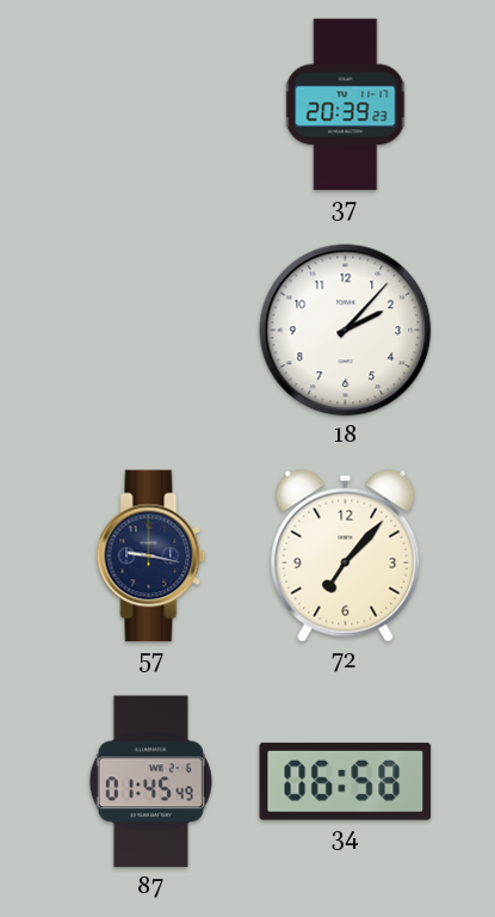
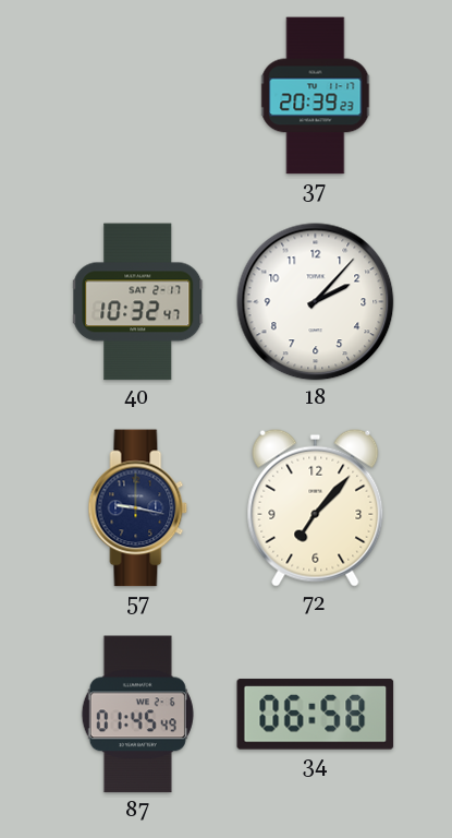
40: none -> 10:32 (138, 302)
